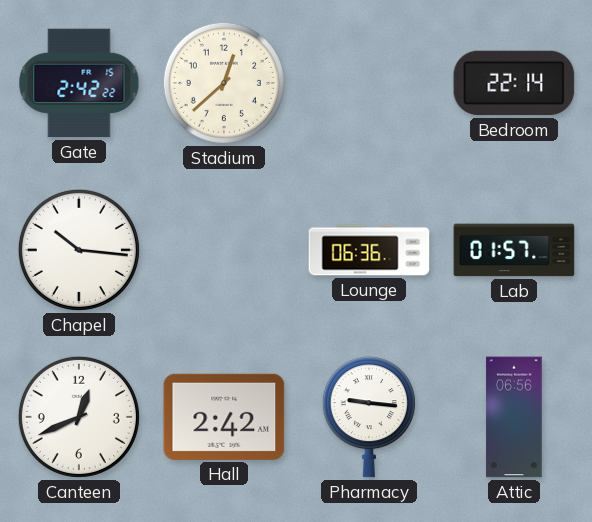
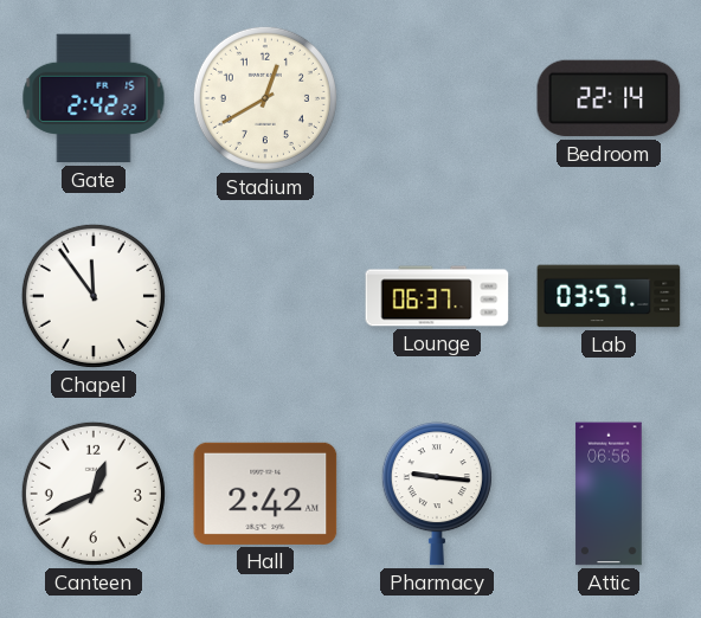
Stadium: 12:38 -> 12:40 (265, 98)
Chapel: 10:16 -> 11:54 (94, 296)
Lounge: 06:36 -> 06:37 (437, 296)
Lab: 01:57 -> 03:57 (609, 296)
